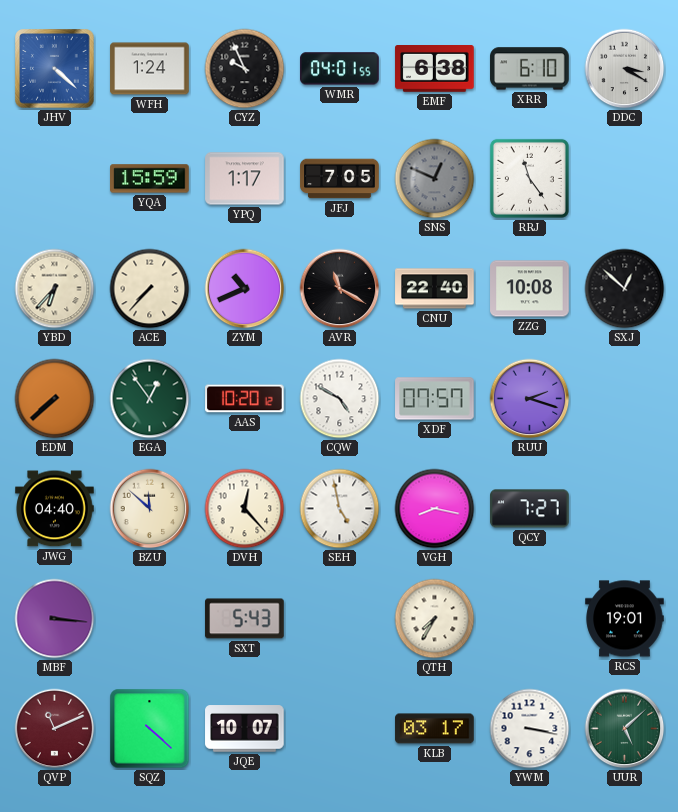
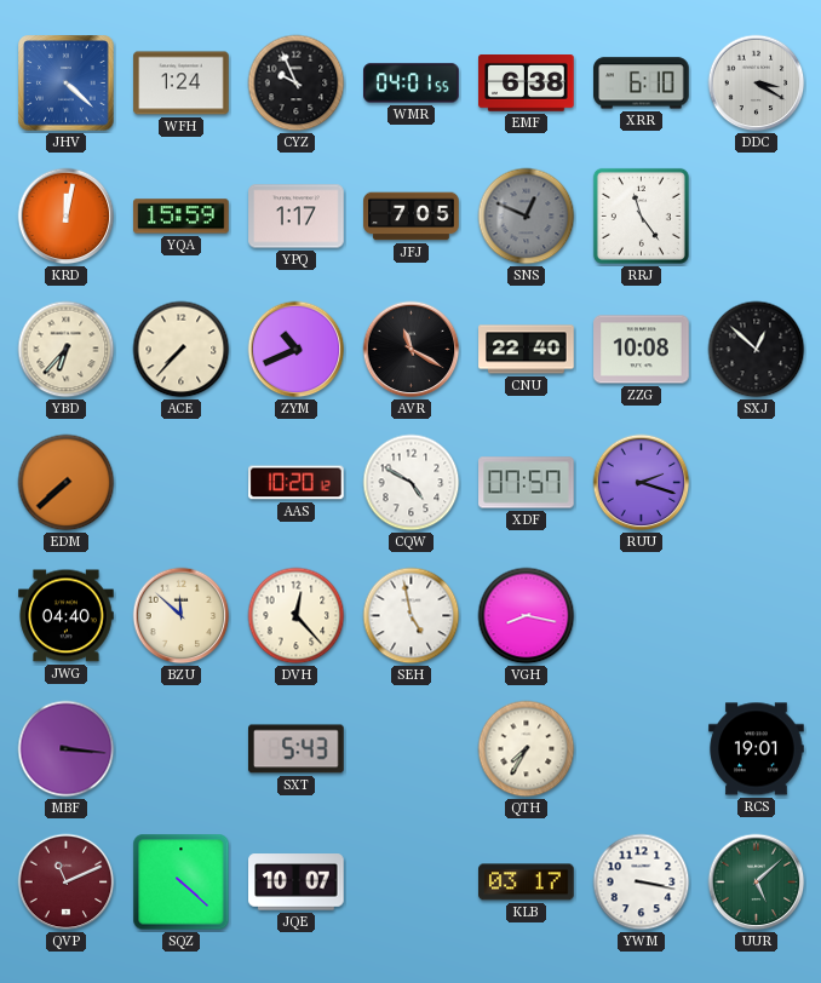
KRD: none -> 12:02 (67, 217)
EGA: 12:54 -> none (150, 399)
QCY: 7:27 -> none (530, 509)
